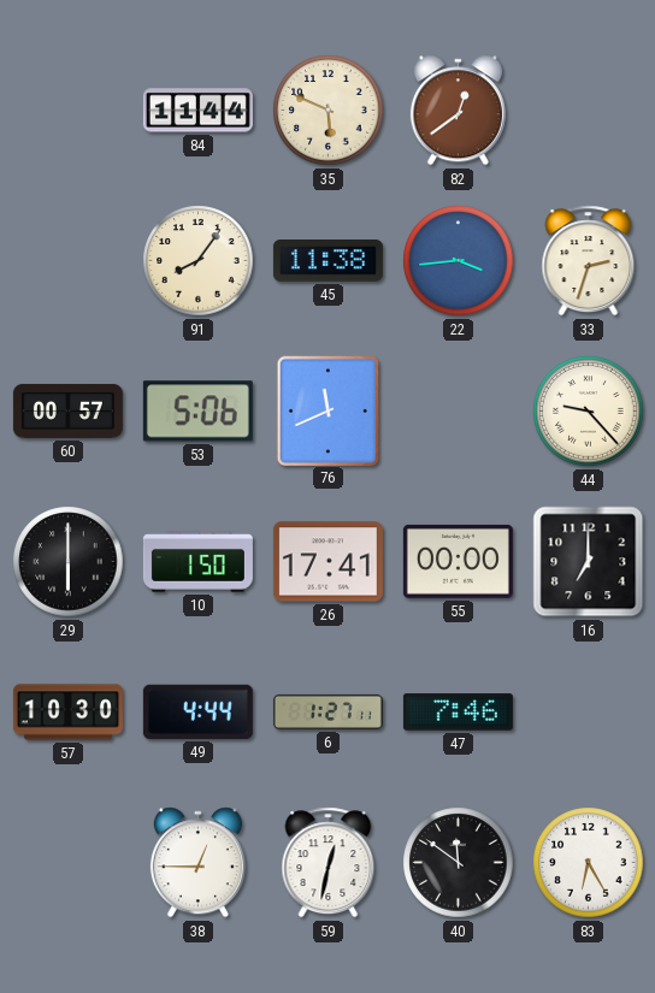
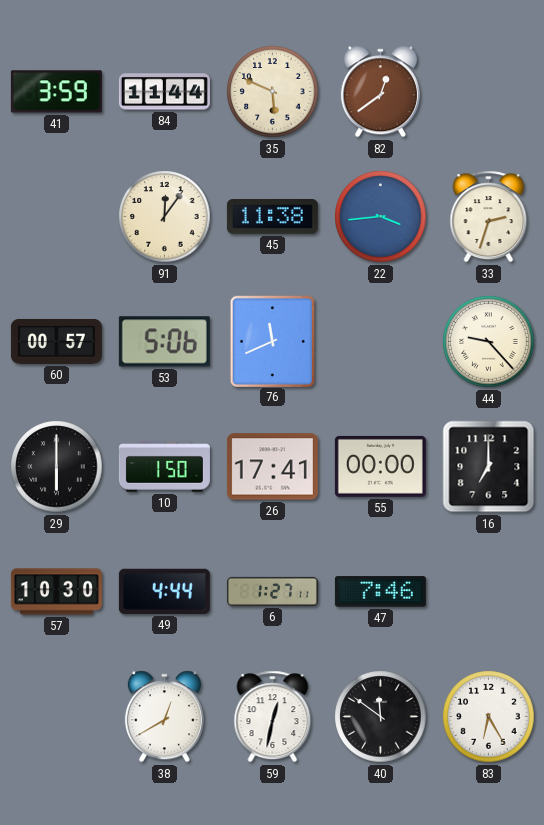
41: none -> 3:59 (56, 92)
91: 8:06 -> 12:06 (165, 217)
38: 12:45 -> 12:40 (164, 717)
